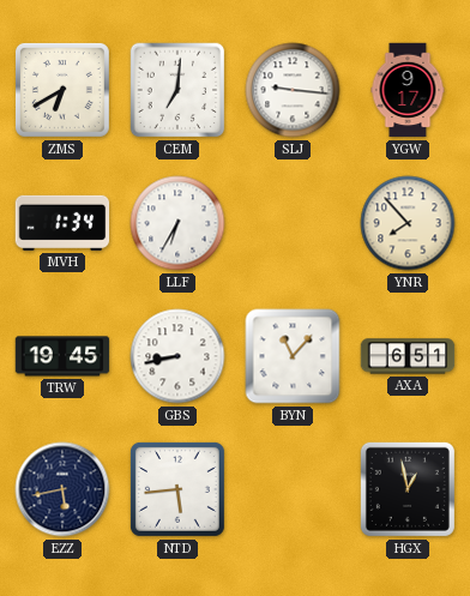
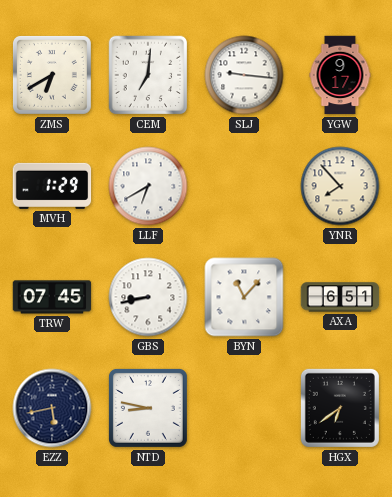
MVH: 1:34 -> 1:29 (52, 186)
LLF: 6:35 -> 6:40 (148, 186)
TRW: 19:45 -> 07:45 (52, 297)
NTD: 5:44 -> 8:47 (148, 408)
HGX: 12:58 -> 6:39 (340, 408)
